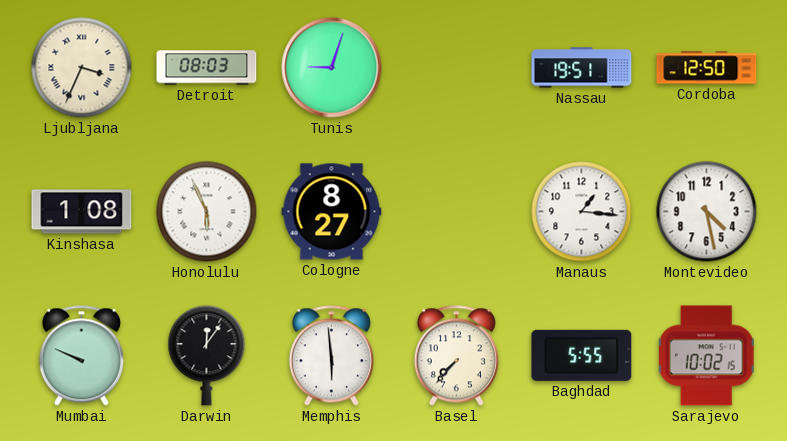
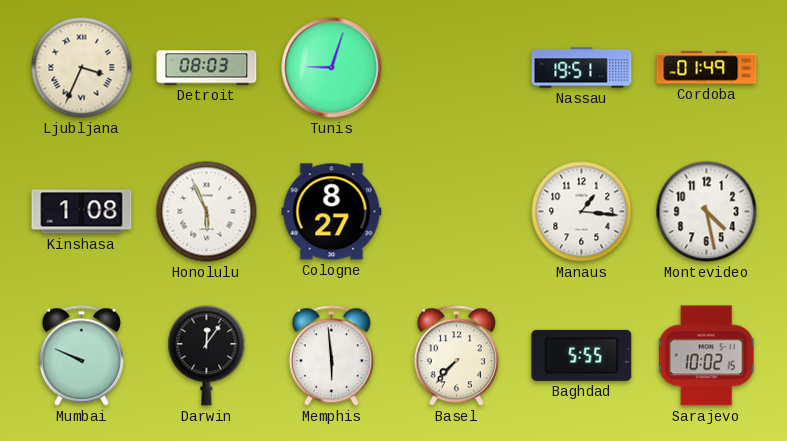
Cordoba: 12:50 -> 01:49 (707, 68)
